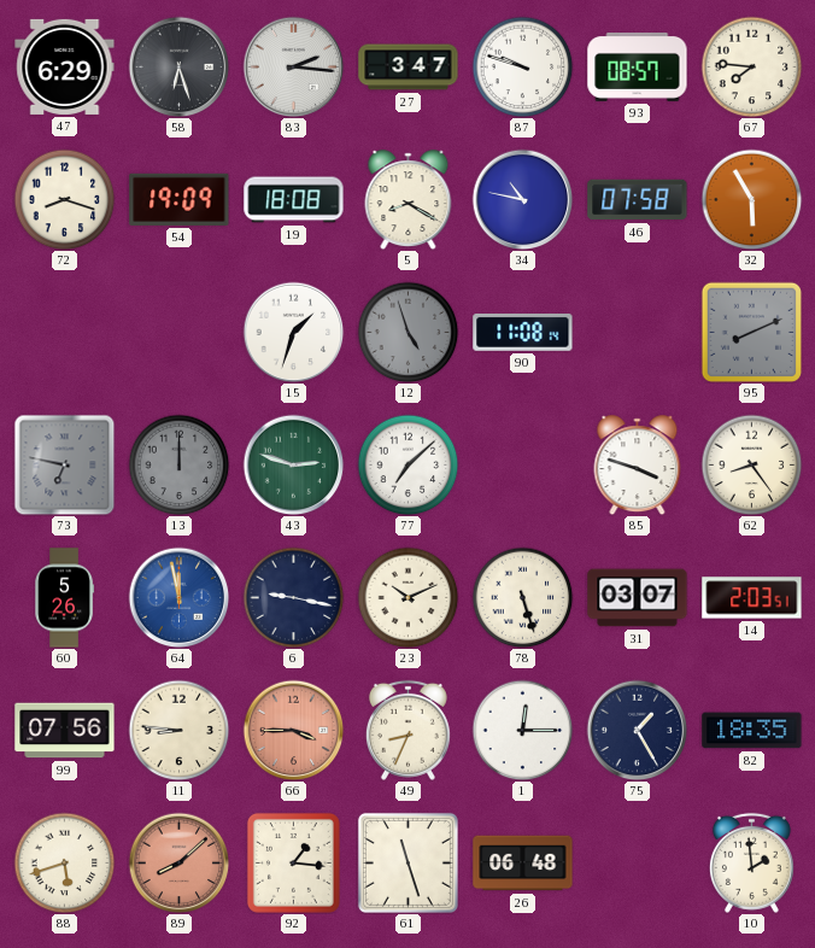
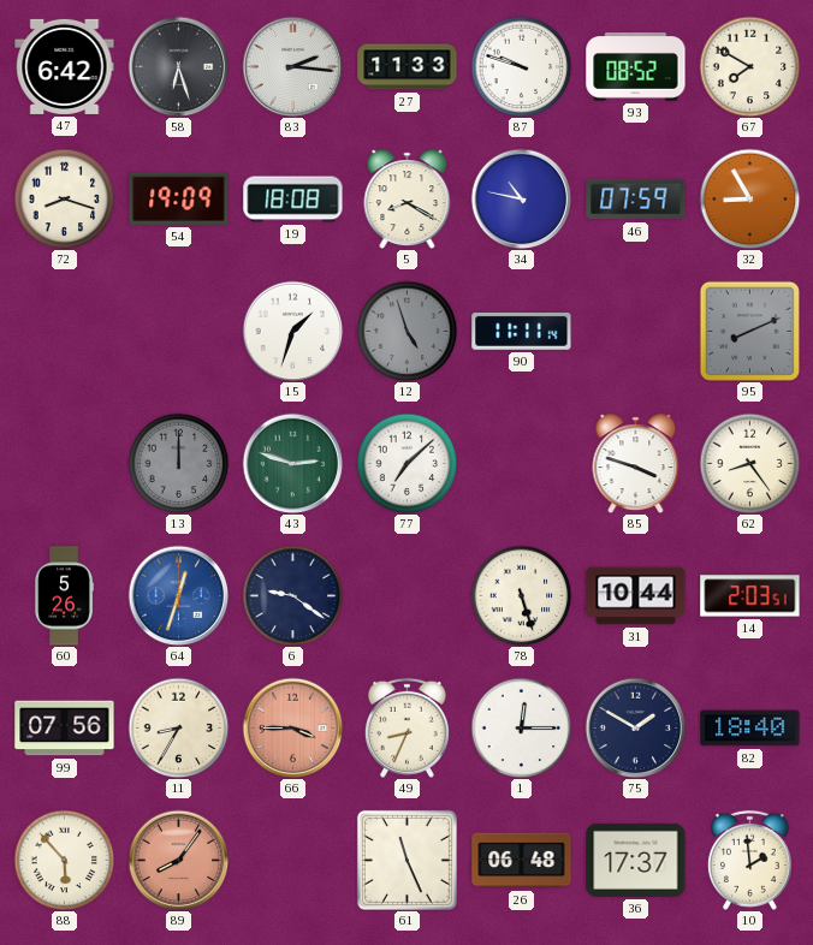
47: 6:29 -> 6:42 (65, 66)
27: 3:47 -> 11:33 (408, 67)
93: 08:57 -> 08:52 (636, 67)
67: 7:46 -> 7:50 (749, 66)
46: 07:58 -> 07:59 (636, 200)
32: 5:55 -> 8:55 (749, 198)
90: 11:08 -> 11:11 (522, 332)
73: 6:47 -> none (64, 464)
64: 11:58 -> 12:33 (178, 595)
6: 9:17 -> 9:21 (292, 595)
23: 10:11 -> none (408, 597)
31: 03:07 -> 10:44 (636, 596)
11: 8:46 -> 8:35 (178, 727)
75: 1:25 -> 1:50 (635, 727)
82: 18:35 -> 18:40 (750, 729)
88: 5:42 -> 5:53 (64, 860)
89: 8:08 -> 8:06 (178, 860)
92: 1:16 -> none (293, 862)
61: 11:27 -> 11:26 (406, 860)
36: none -> 17:37 (636, 860)
